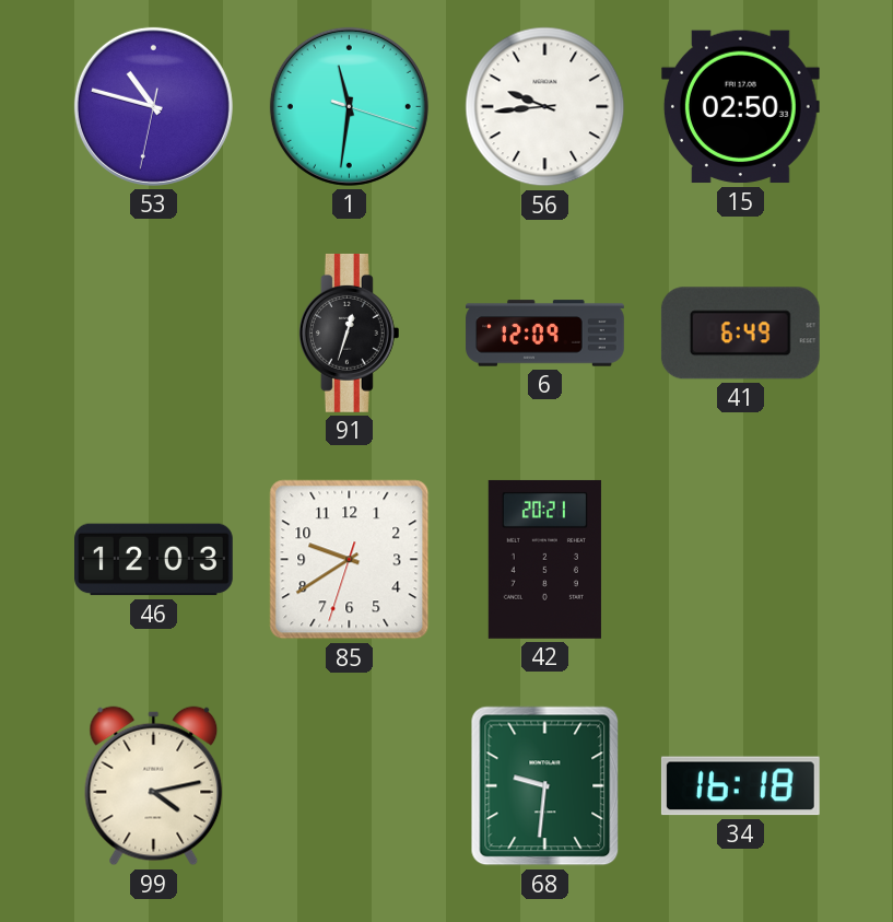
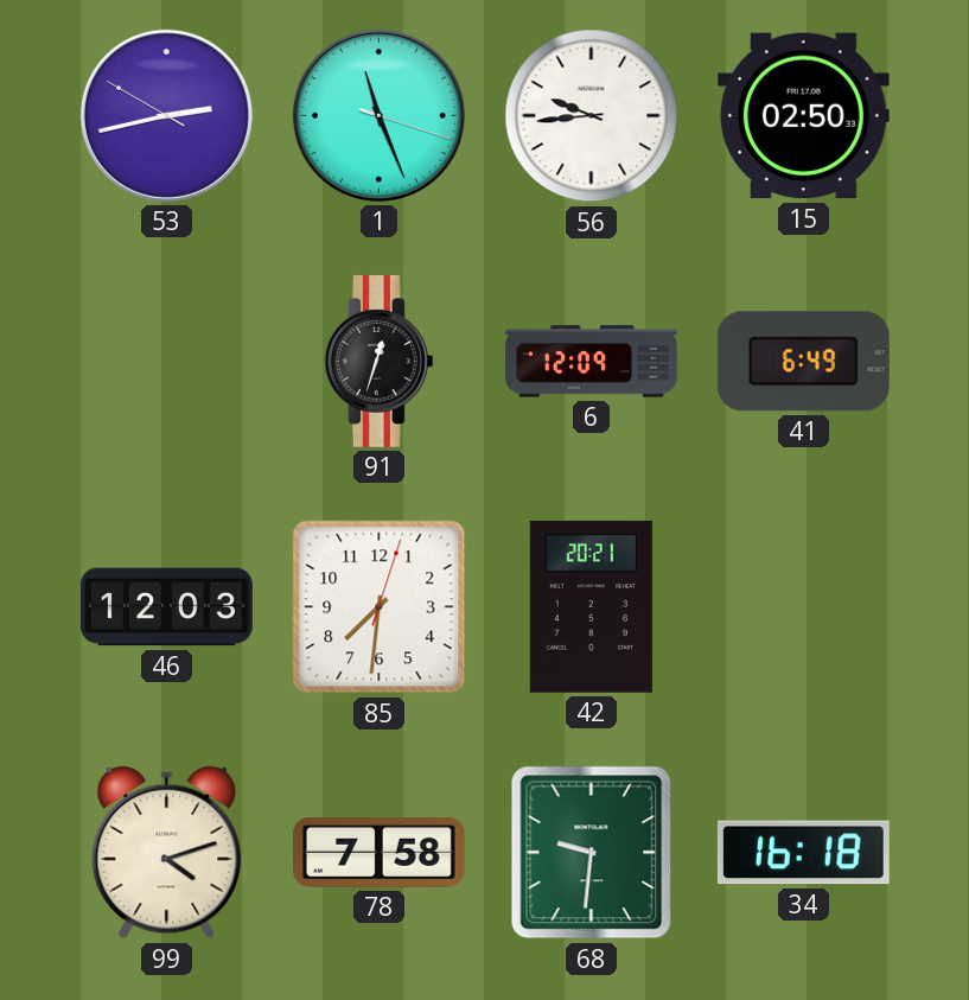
53: 10:47 -> 2:42 (166, 115)
1: 11:31 -> 11:26 (378, 115)
85: 9:39 -> 7:31 (380, 607)
99: 4:13 -> 4:12 (167, 853)
78: none -> 7:58 (378, 853)
